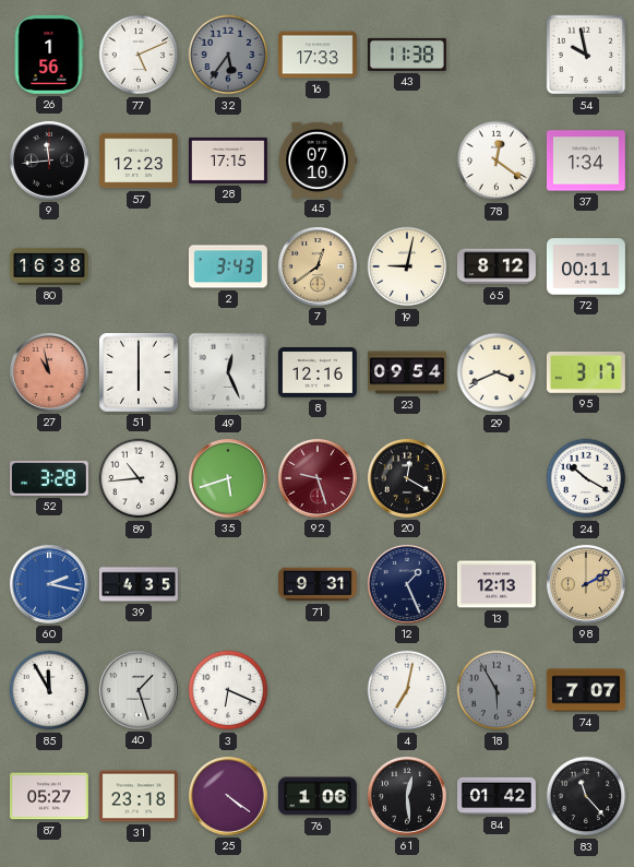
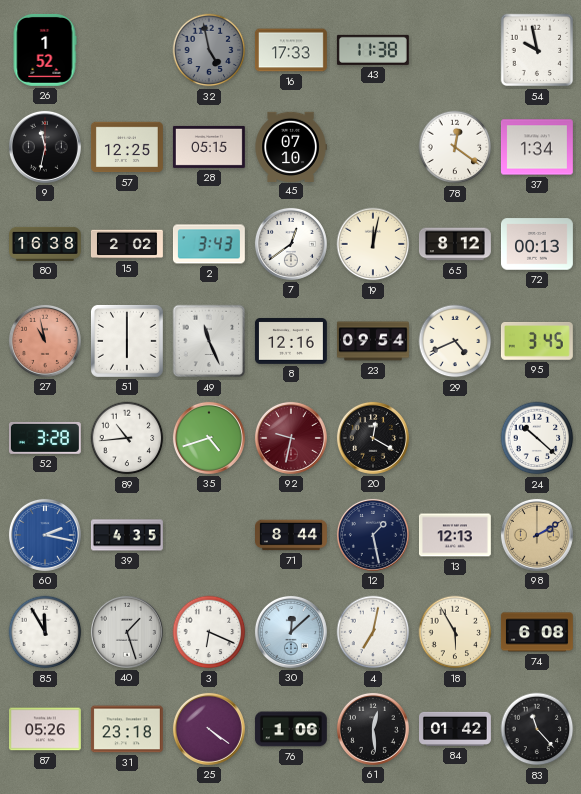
26: 1:56 -> 1:52 (45, 50)
77: 5:11 -> none (139, 55)
32: 5:36 -> 4:58 (209, 50)
9: 11:44 -> 11:32 (45, 147)
57: 12:23 -> 12:25 (127, 147)
28: 17:15 -> 05:15 (209, 147)
15: none -> 2:02 (127, 244)
7 dial: champagne -> white (291, 244)
19: 9:02 -> 12:02 (373, 244)
72: 00:11 -> 00:13 (537, 244)
49: 12:26 -> 11:26 (209, 341)
29: 3:41 -> 4:41 (455, 341)
95: 3:17 -> 3:45 (537, 342)
35: 5:42 -> 4:42 (209, 438)
92: 9:27 -> 9:32 (291, 438)
24: 10:20 -> 10:22 (537, 438)
71: 9:31 -> 8:44 (292, 535)
12: 1:26 -> 1:28 (373, 535)
30: none -> 12:08 (291, 632)
18 dial: grey -> cream (455, 632)
74: 7:07 -> 6:08 (537, 632)
87: 05:27 -> 05:26 (45, 729)
